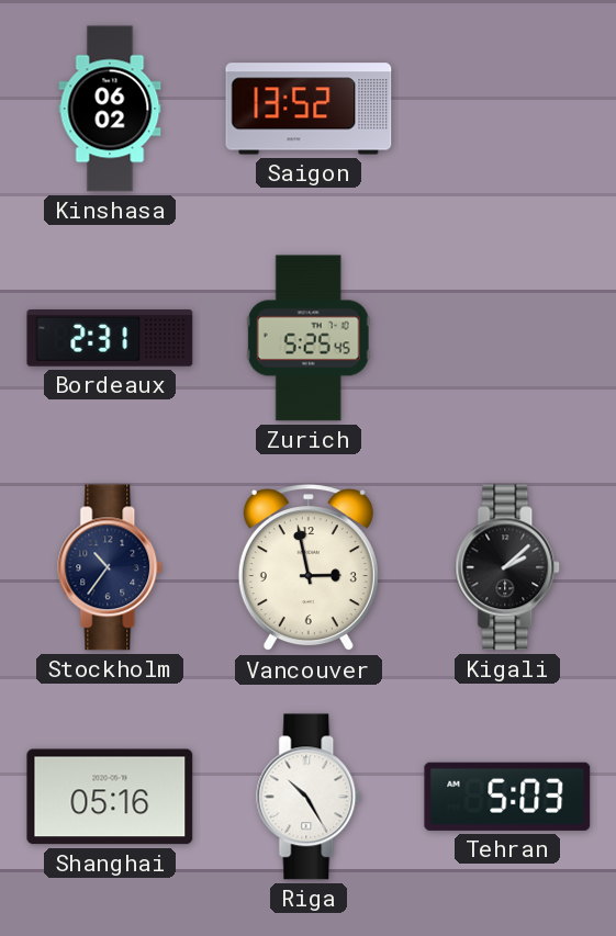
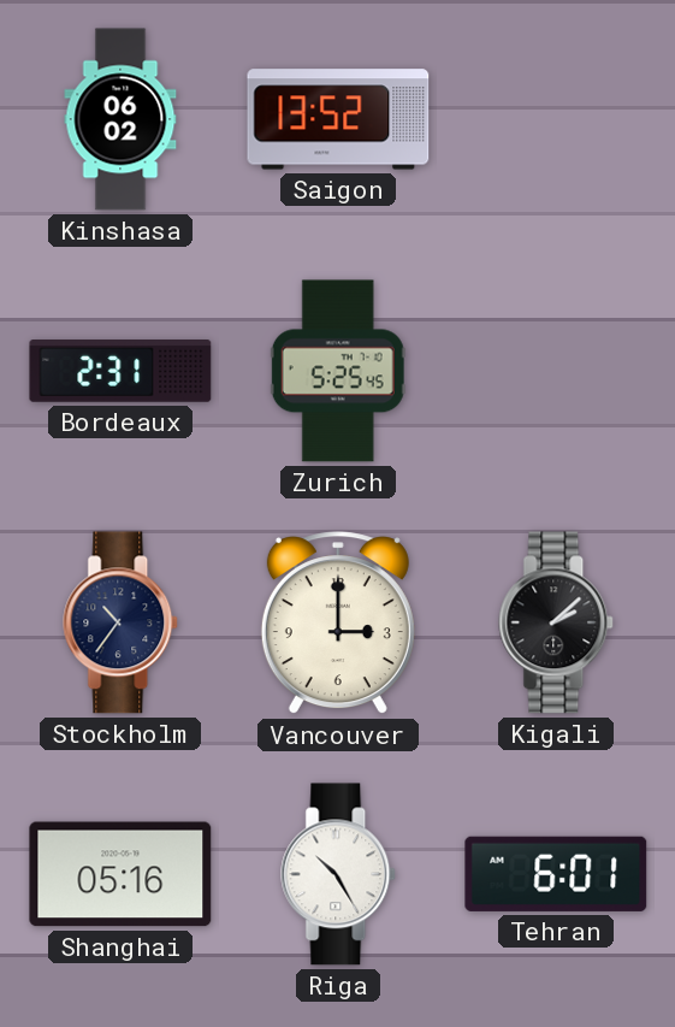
Vancouver: 2:58 -> 3:00 (338, 624)
Tehran: 5:03 -> 6:01 (556, 874)
